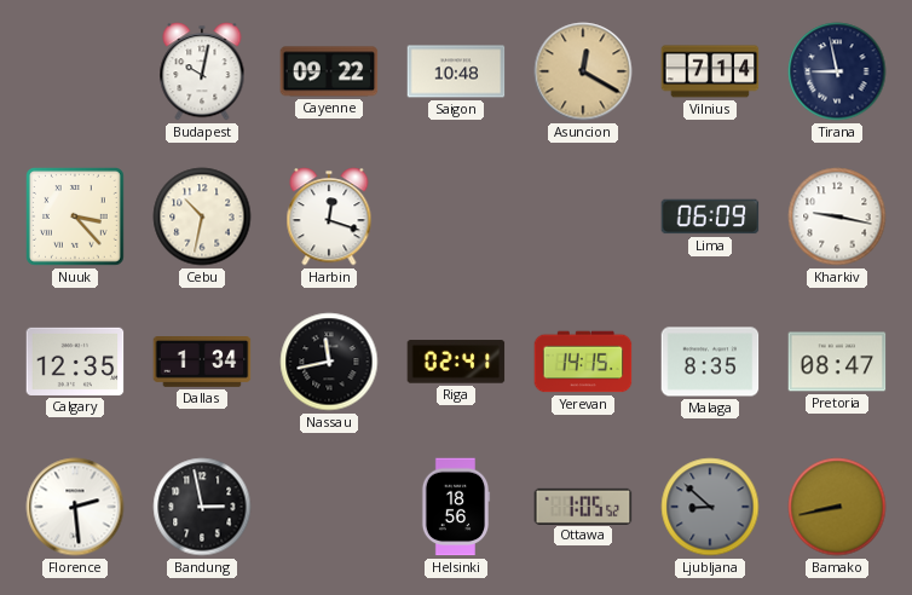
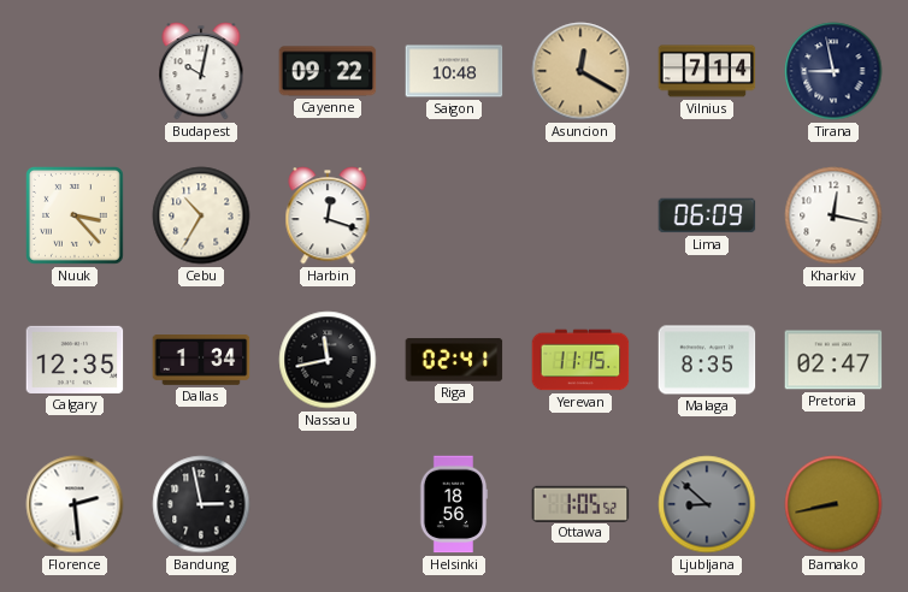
Cebu: 10:32 -> 10:35 (201, 215)
Kharkiv: 9:17 -> 12:17 (833, 215)
Yerevan: 14:15 -> 11:15 (580, 360)
Pretoria: 08:47 -> 02:47 (833, 360)
